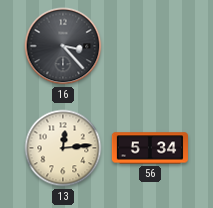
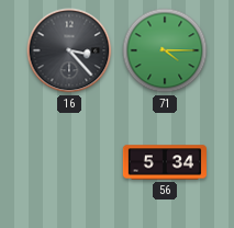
71: none -> 4:15 (165, 50)
13: 12:14 -> none (63, 148)
